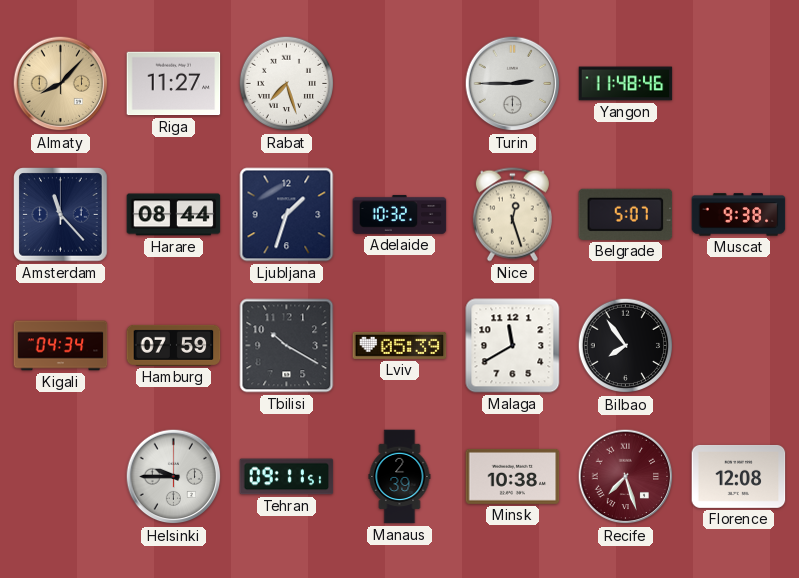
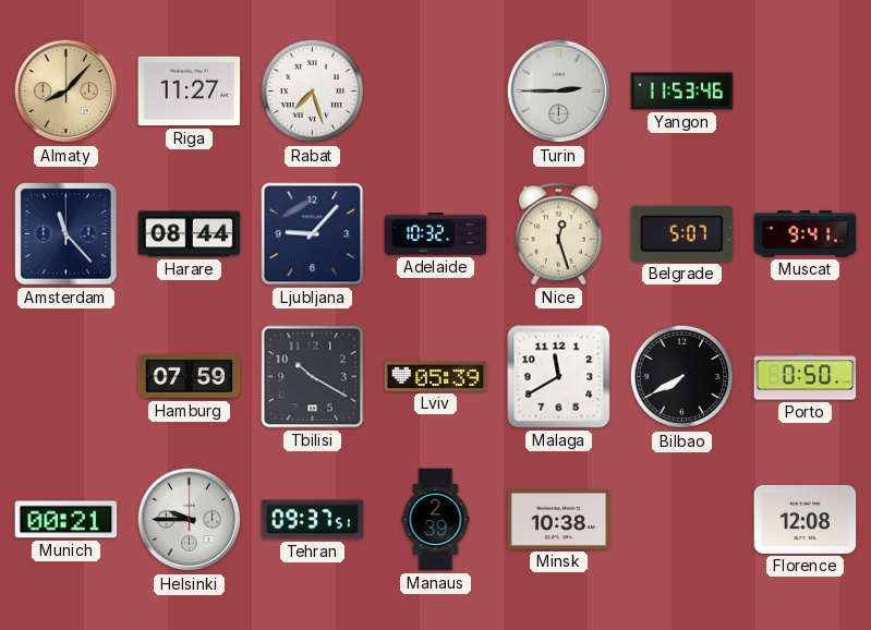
Yangon: 11:48 -> 11:53 (682, 92)
Ljubljana: 1:33 -> 9:07 (313, 234)
Muscat: 9:38 -> 9:41 (806, 234)
Kigali: 04:34 -> none (61, 346)
Bilbao: 7:54 -> 7:40 (682, 377)
Porto: none -> 0:50 (806, 377)
Munich: none -> 00:21 (66, 520)
Tehran: 09:11 -> 09:37 (313, 520)
Recife: 7:27 -> none (626, 477)
